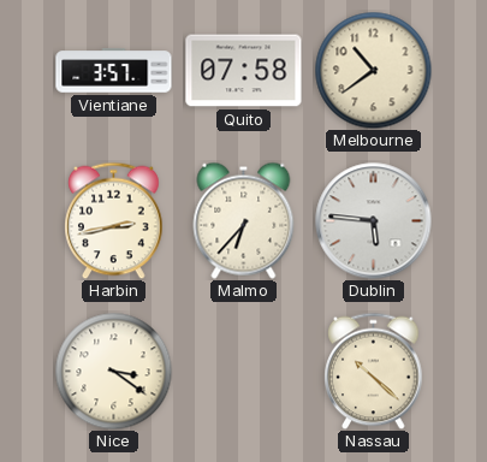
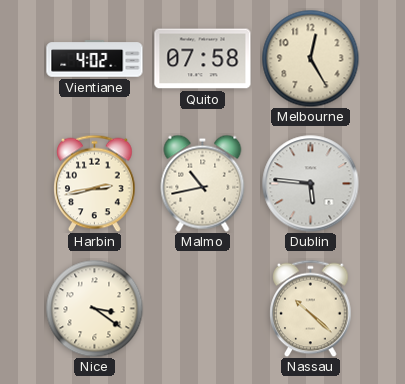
Vientiane: 3:57 -> 4:02 (95, 59)
Melbourne: 10:39 -> 12:25 (310, 58)
Malmo: 6:37 -> 10:43 (203, 183)
